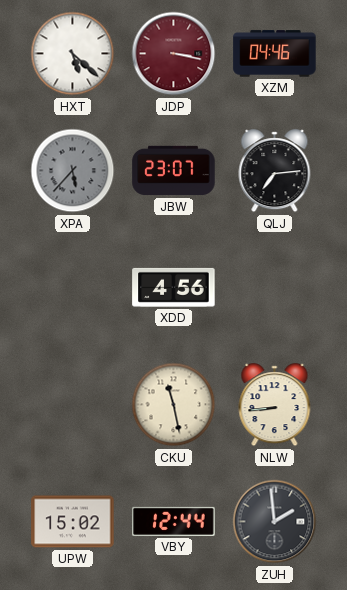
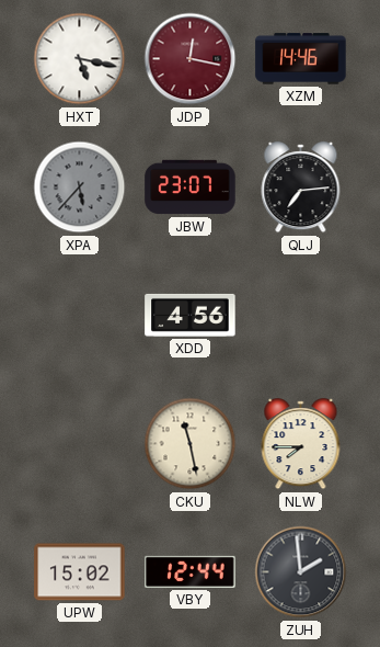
HXT: 5:22 -> 5:17 (80, 59)
JDP: 3:17 -> 12:17 (191, 59)
XZM: 04:46 -> 14:46 (301, 59)
NLW: 8:44 -> 7:45 (301, 444)
